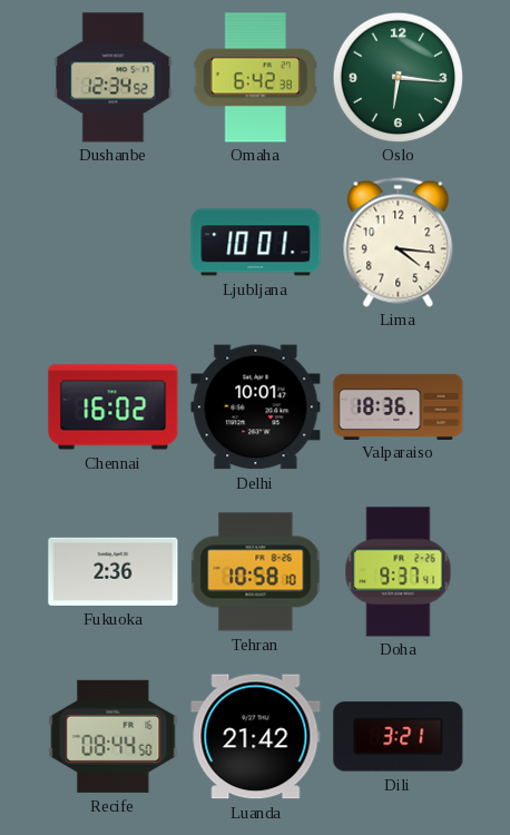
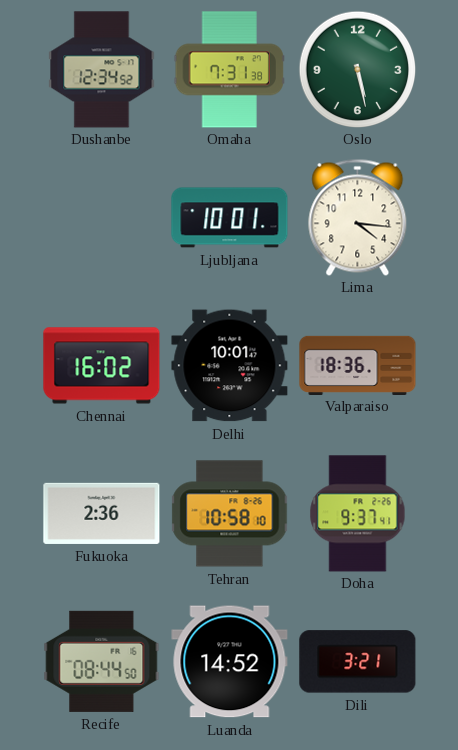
Omaha: 6:42 -> 7:31 (229, 70)
Oslo: 6:16 -> 5:28 (357, 69)
Luanda: 21:42 -> 14:52 (230, 662)
